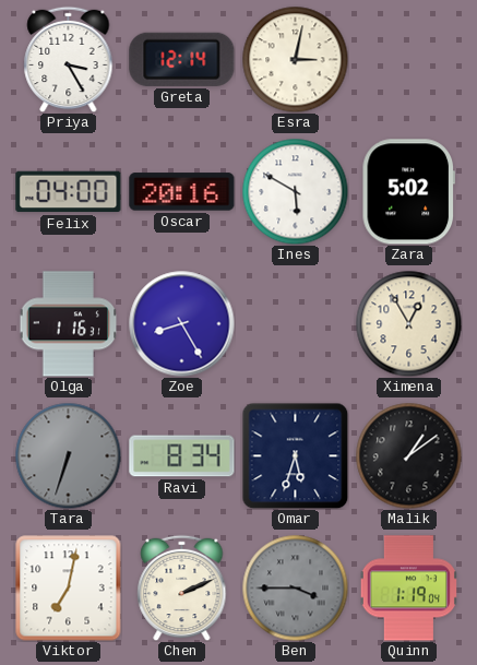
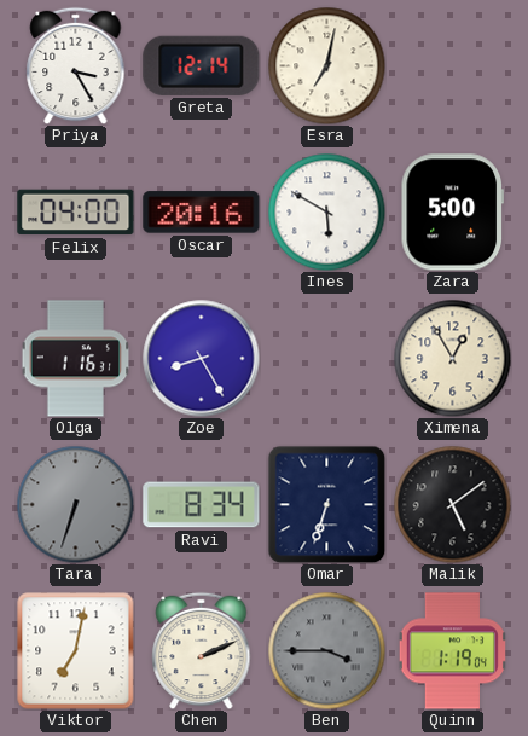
Esra: 3:02 -> 7:02 (326, 65)
Zara: 5:02 -> 5:00 (452, 213)
Omar: 5:33 -> 6:33 (326, 504)
Malik: 1:09 -> 5:09 (452, 504)
